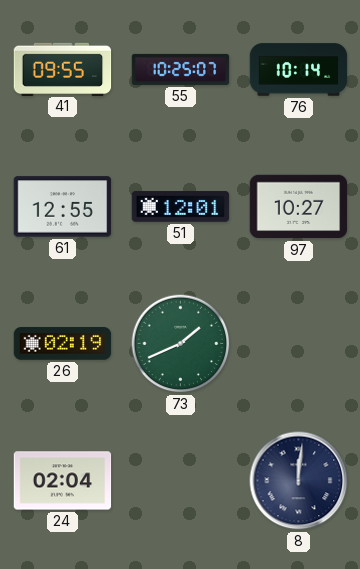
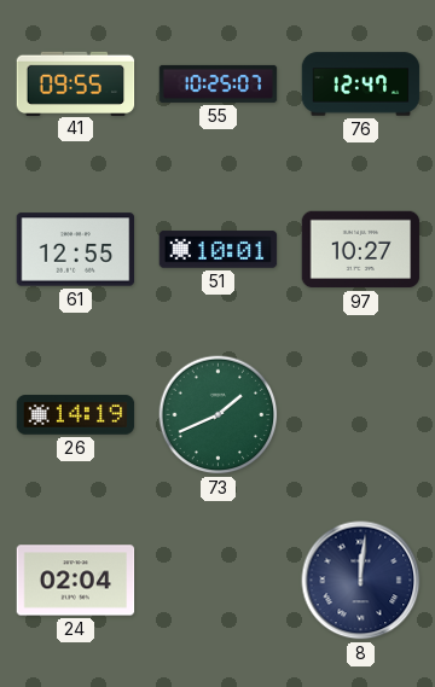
76: 10:14 -> 12:47 (361, 85)
51: 12:01 -> 10:01 (219, 250)
26: 02:19 -> 14:19 (76, 415)
